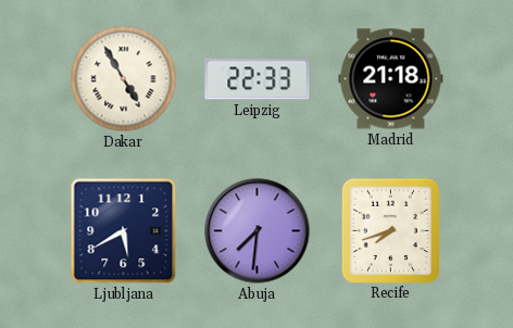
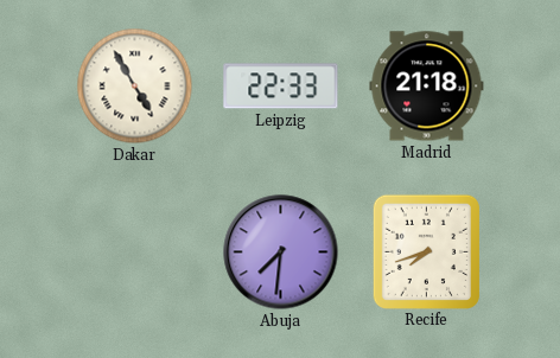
Ljubljana: 5:40 -> none (124, 231)
